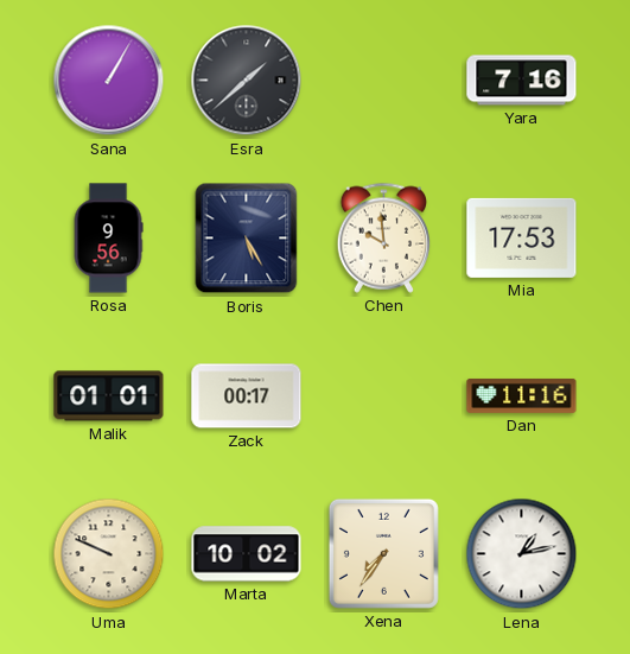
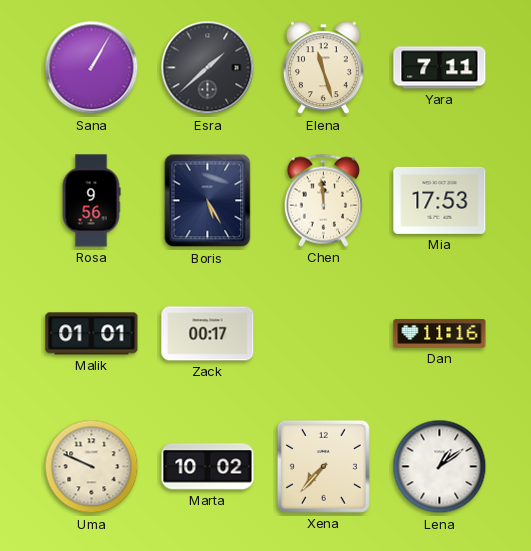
Elena: none -> 11:27 (324, 68)
Yara: 7:16 -> 7:11 (440, 68)
Chen: 9:59 -> 11:59 (324, 200)
Xena: 7:36 -> 7:37 (323, 466)
Lena: 1:13 -> 1:09 (440, 467)
